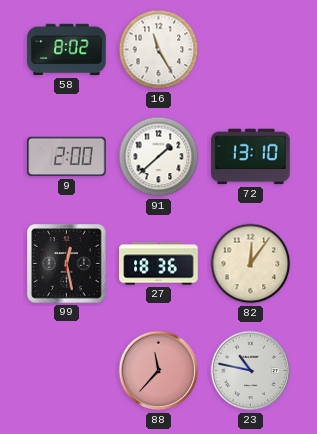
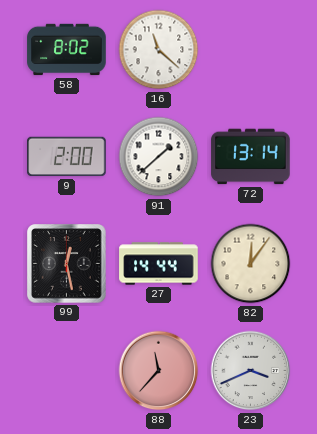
16: 11:25 -> 11:22 (159, 50)
72: 13:10 -> 13:14 (251, 157)
27: 18:36 -> 14:44 (159, 264)
23: 10:47 -> 3:41 (251, 371)
